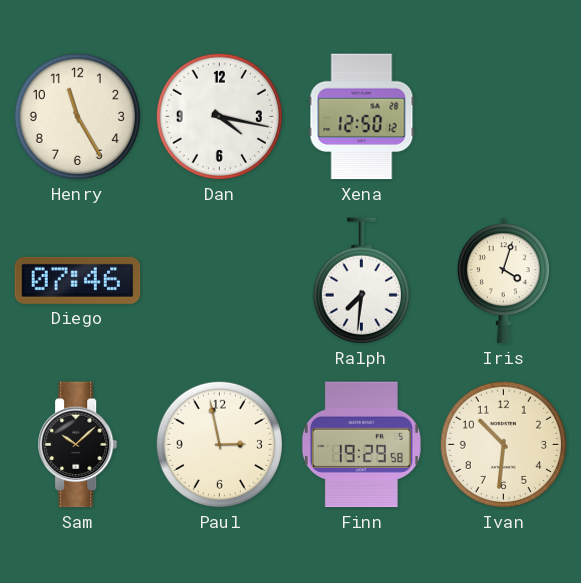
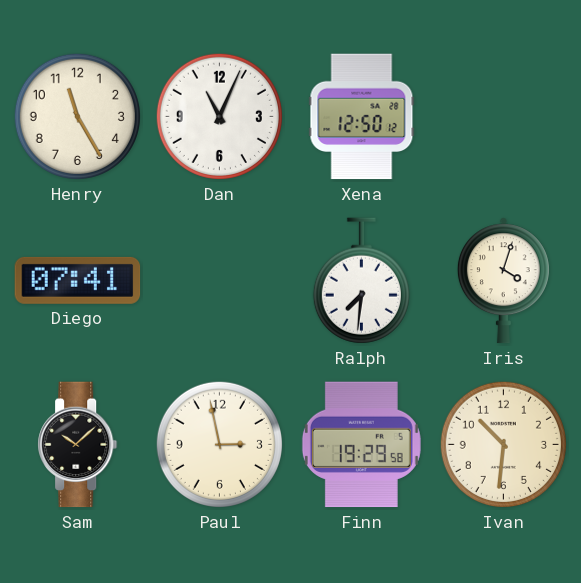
Dan: 4:17 -> 11:04 (219, 116)
Diego: 07:46 -> 07:41 (78, 280)
